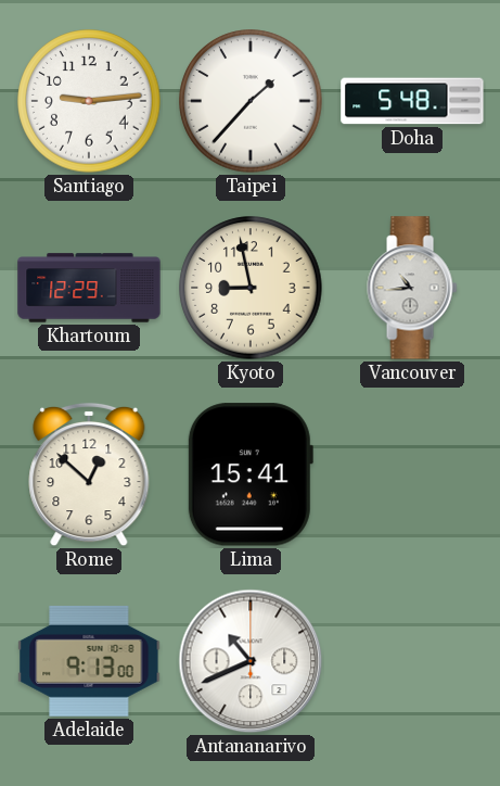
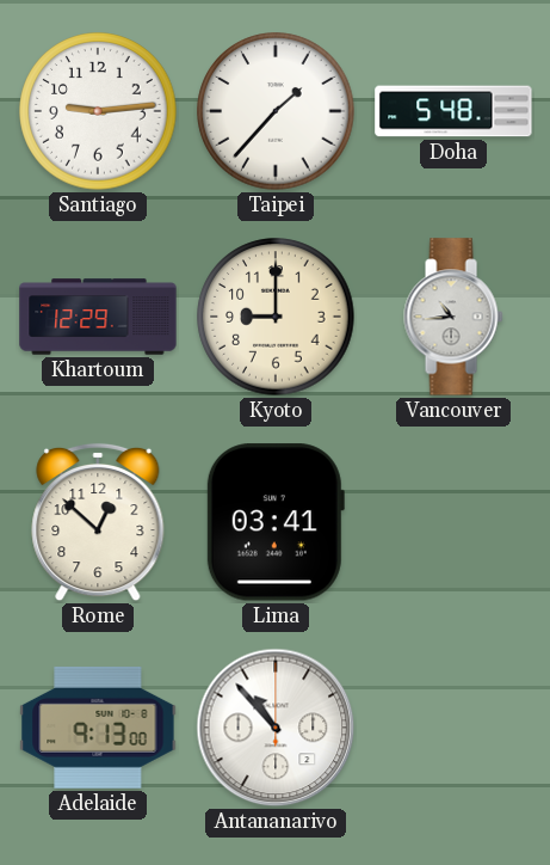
Kyoto: 8:58 -> 9:00 (276, 317)
Lima: 15:41 -> 03:41 (274, 522)
Antananarivo: 10:41 -> 10:53 (276, 728)
